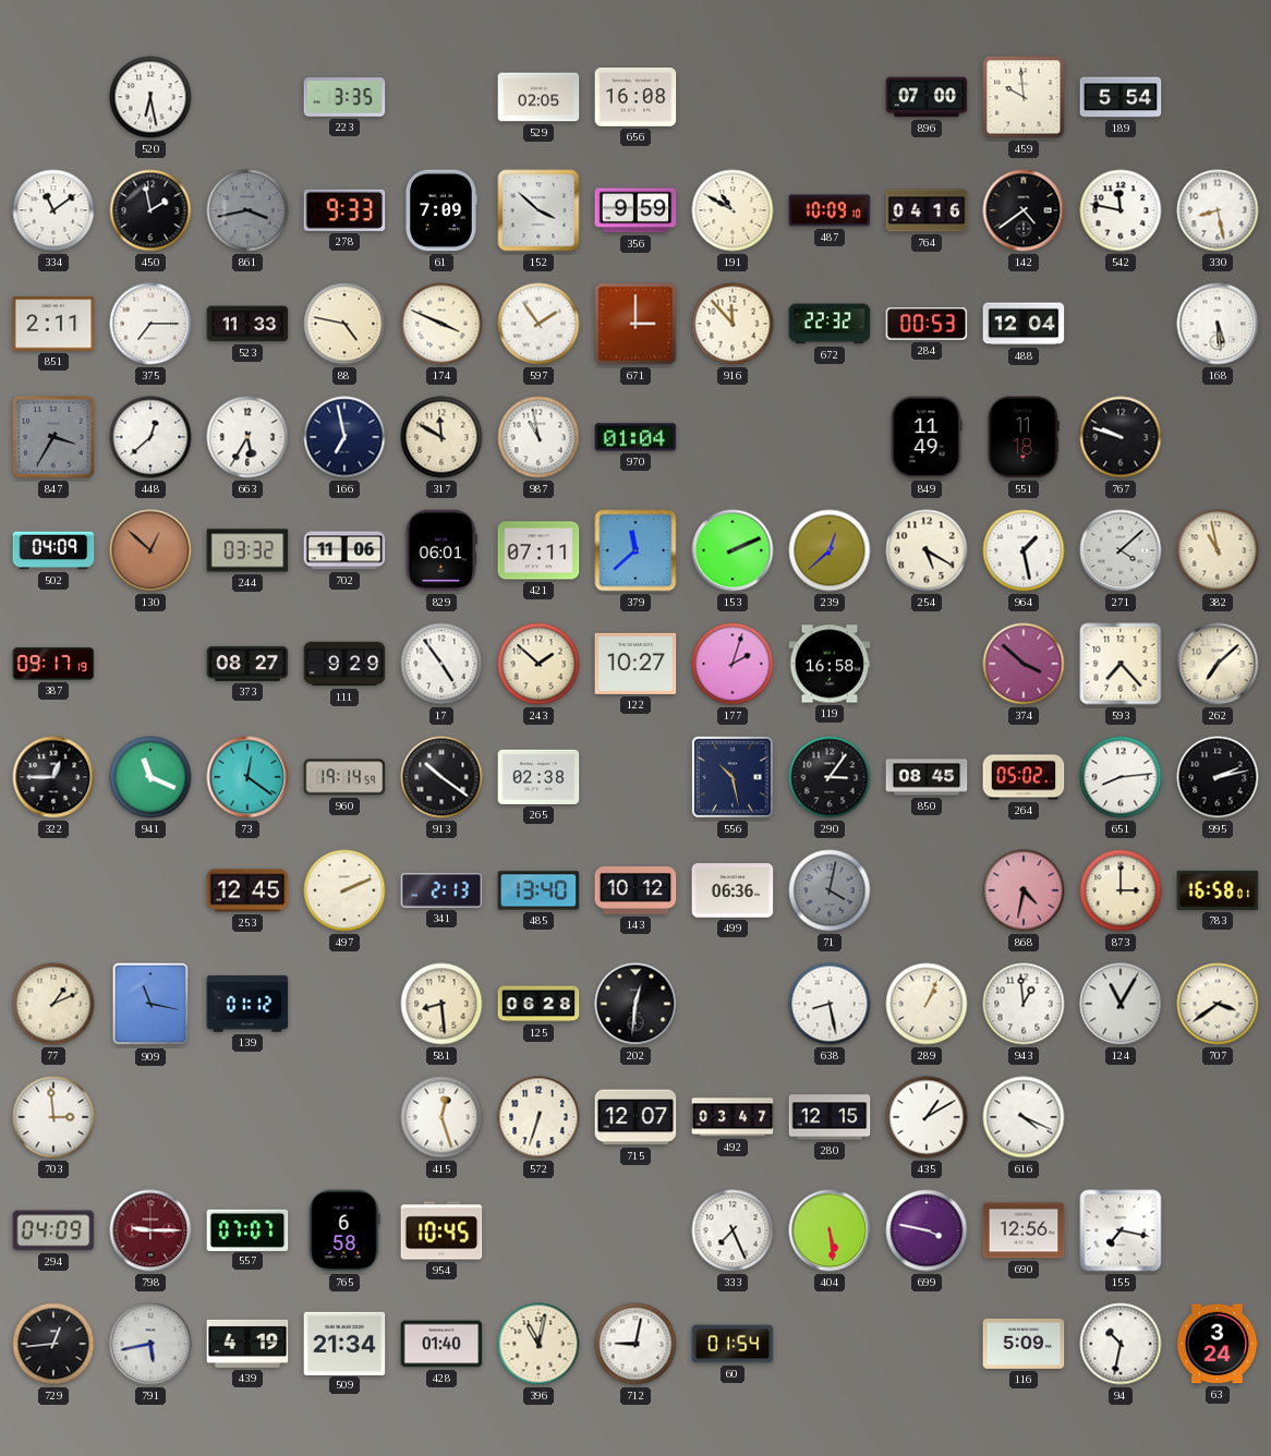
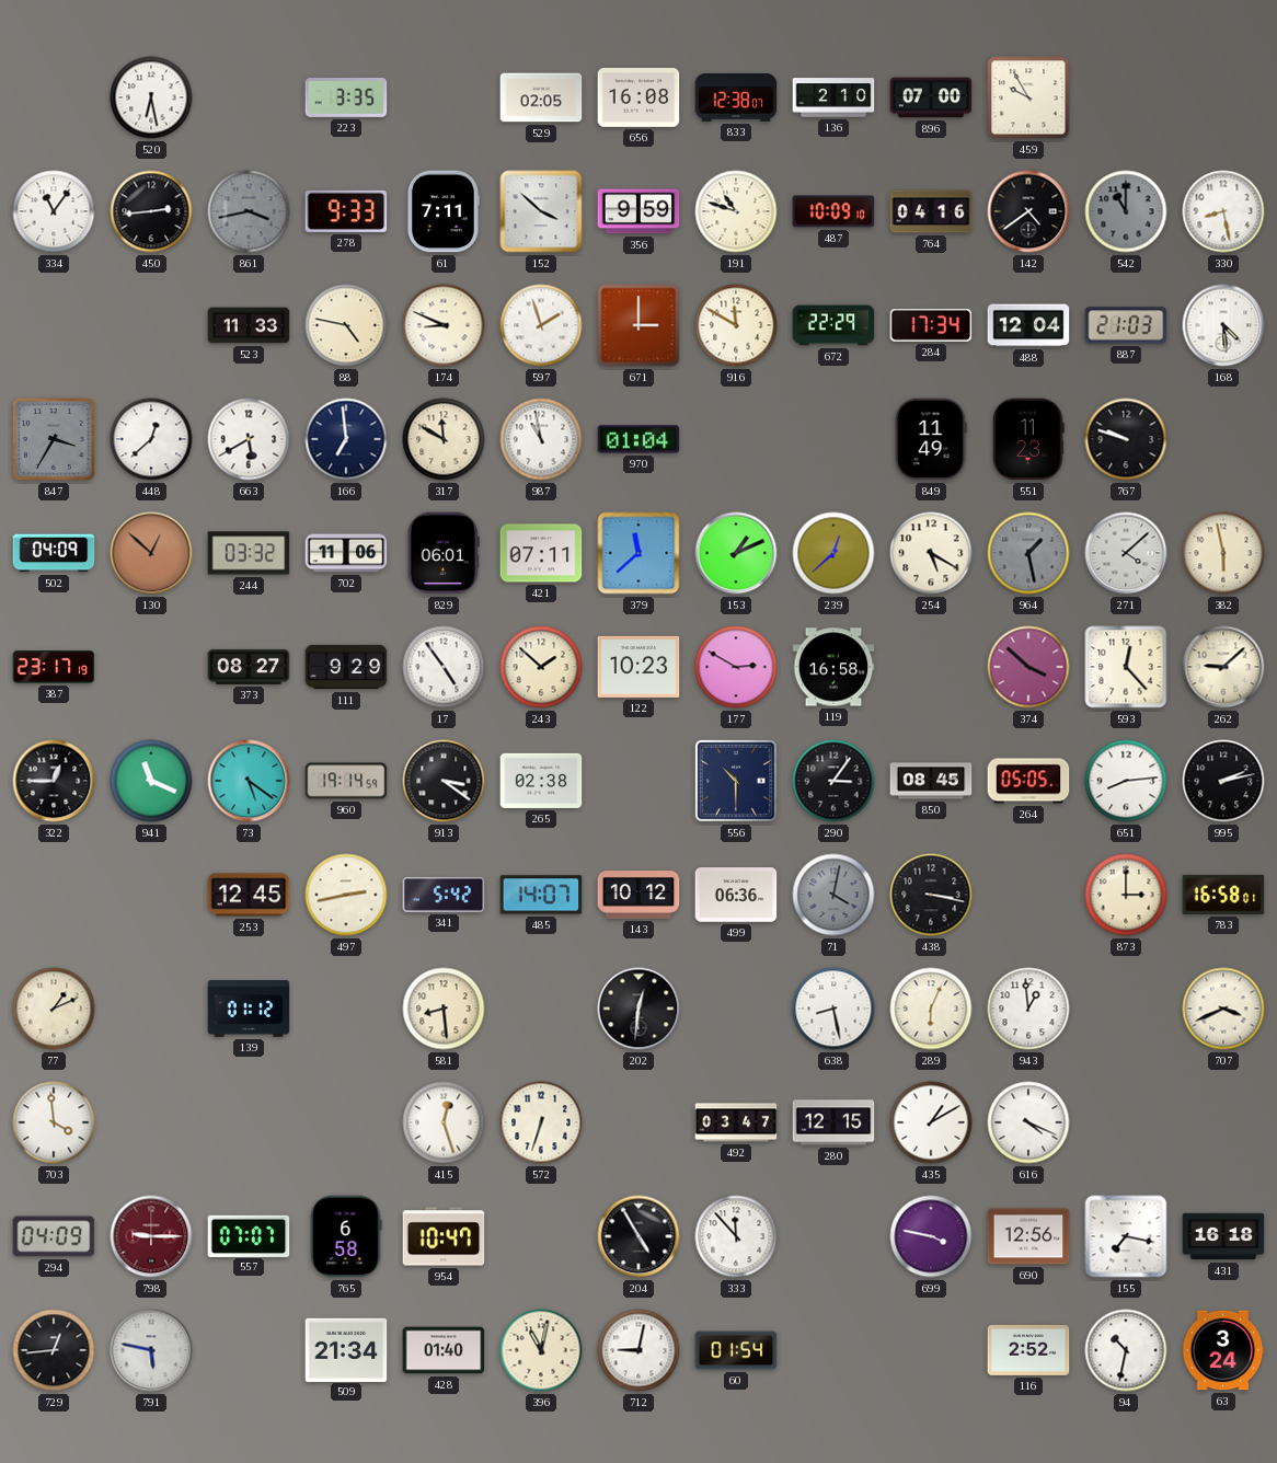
833: none -> 12:38 (736, 99)
136: none -> 2:10 (833, 97)
459: 9:59 -> 9:55 (1028, 97)
189: 5:54 -> none (1121, 97)
334: 11:09 -> 11:06 (54, 211)
450: 1:58 -> 2:44 (151, 211)
61: 7:09 -> 7:11 (442, 211)
191: 10:50 -> 10:48 (736, 211)
542: 11:47 -> 11:00 (1126, 211)
542 dial: white -> grey (1126, 211)
851: 2:11 -> none (53, 324)
375: 7:15 -> none (150, 324)
174: 3:49 -> 8:49 (444, 325)
597: 1:54 -> 1:57 (541, 325)
916: 11:53 -> 11:50 (736, 325)
672: 22:32 -> 22:29 (833, 325)
284: 00:53 -> 17:34 (931, 325)
887: none -> 21:03 (1126, 325)
168: 5:29 -> 4:29 (1223, 325)
663: 5:35 -> 5:40 (249, 439)
166: 6:58 -> 6:59 (346, 439)
551: 11:18 -> 11:23 (1028, 439)
153: 2:11 -> 1:11 (736, 553)
964 dial: white -> grey (1028, 553)
382: 10:58 -> 5:58 (1223, 553)
387: 09:17 -> 23:17 (54, 668)
122: 10:27 -> 10:23 (638, 667)
177: 2:03 -> 2:50 (736, 667)
593: 7:23 -> 12:23 (1126, 667)
262: 7:08 -> 9:08 (1223, 667)
73: 12:21 -> 5:21 (249, 781)
913: 10:21 -> 3:21 (444, 781)
556: 10:28 -> 10:30 (736, 781)
264: 05:02 -> 05:05 (1028, 781)
497: 2:11 -> 2:43 (346, 895)
341: 2:13 -> 5:42 (444, 895)
485: 13:40 -> 14:07 (541, 895)
438: none -> 3:17 (931, 895)
868: 4:32 -> none (1024, 890)
909: 11:17 -> none (150, 1004)
125: 06:28 -> none (538, 1004)
289: 1:04 -> 6:04 (931, 1009)
124: 11:05 -> none (1121, 1004)
707: 3:39 -> 3:41 (1223, 1009)
703: 2:59 -> 3:59 (54, 1122)
715: 12:07 -> none (635, 1117)
954: 10:45 -> 10:47 (444, 1236)
204: none -> 4:55 (638, 1236)
333: 7:26 -> 11:53 (736, 1236)
404: 5:29 -> none (830, 1230)
431: none -> 16:18 (1223, 1236)
791: 5:43 -> 5:47 (151, 1350)
439: 4:19 -> none (247, 1344)
116: 5:09 -> 2:52 (1028, 1350)
